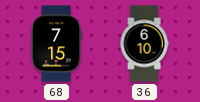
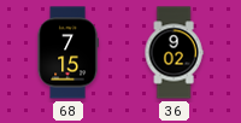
36: 6:10 -> 9:02 (174, 53)
